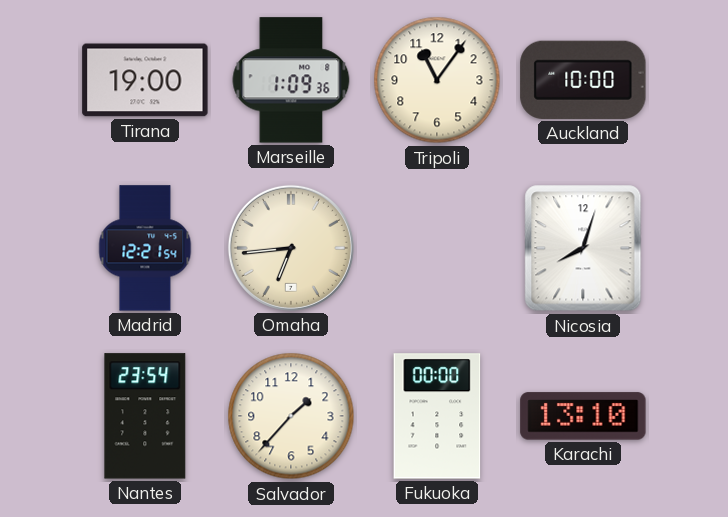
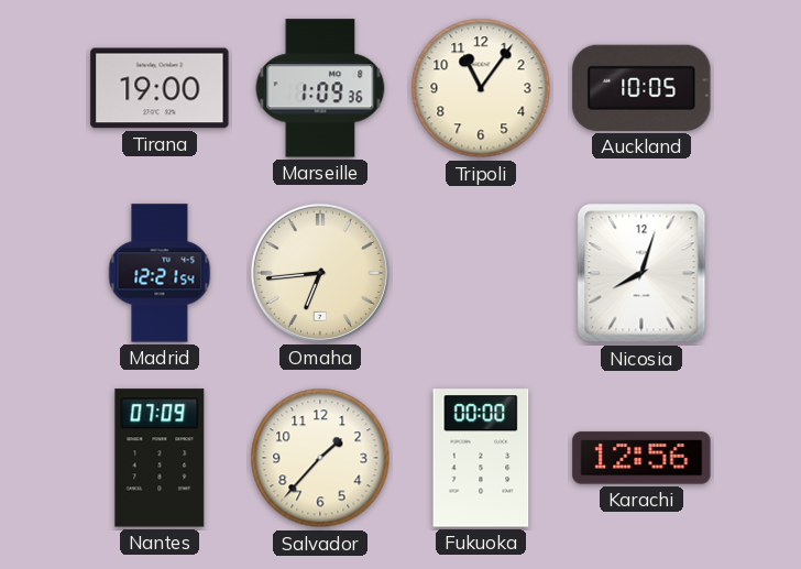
Auckland: 10:00 -> 10:05 (641, 88)
Nantes: 23:54 -> 07:09 (160, 458)
Karachi: 13:10 -> 12:56 (641, 458)
